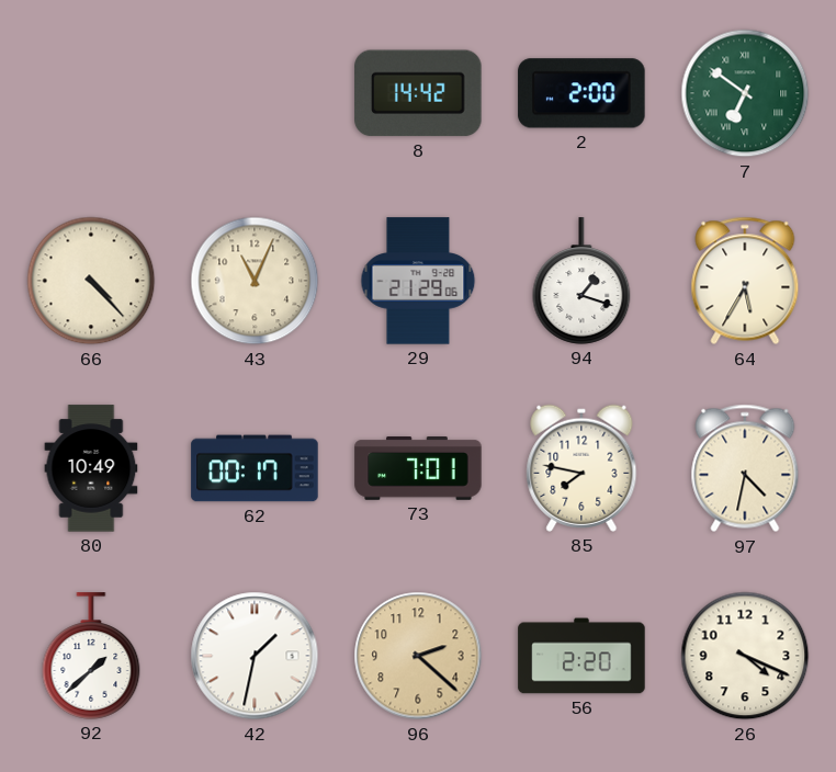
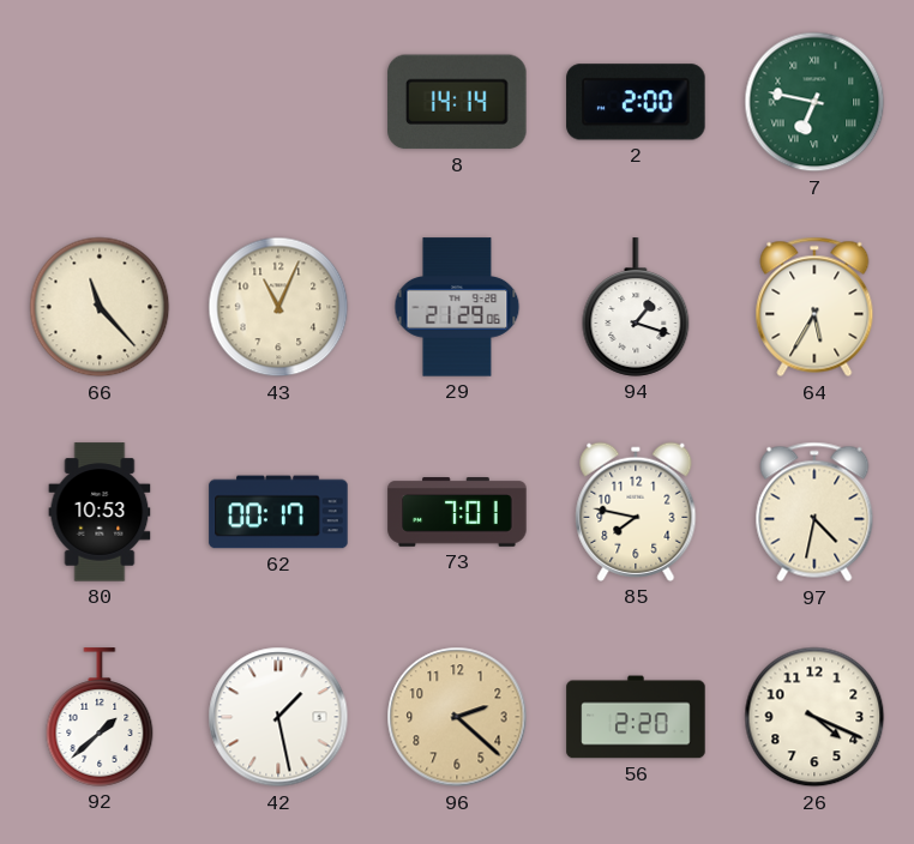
8: 14:42 -> 14:14 (457, 102)
7: 6:51 -> 6:47 (814, 102)
66: 4:23 -> 11:23 (100, 307)
80: 10:49 -> 10:53 (100, 512)
42: 1:32 -> 1:28 (278, 717)
